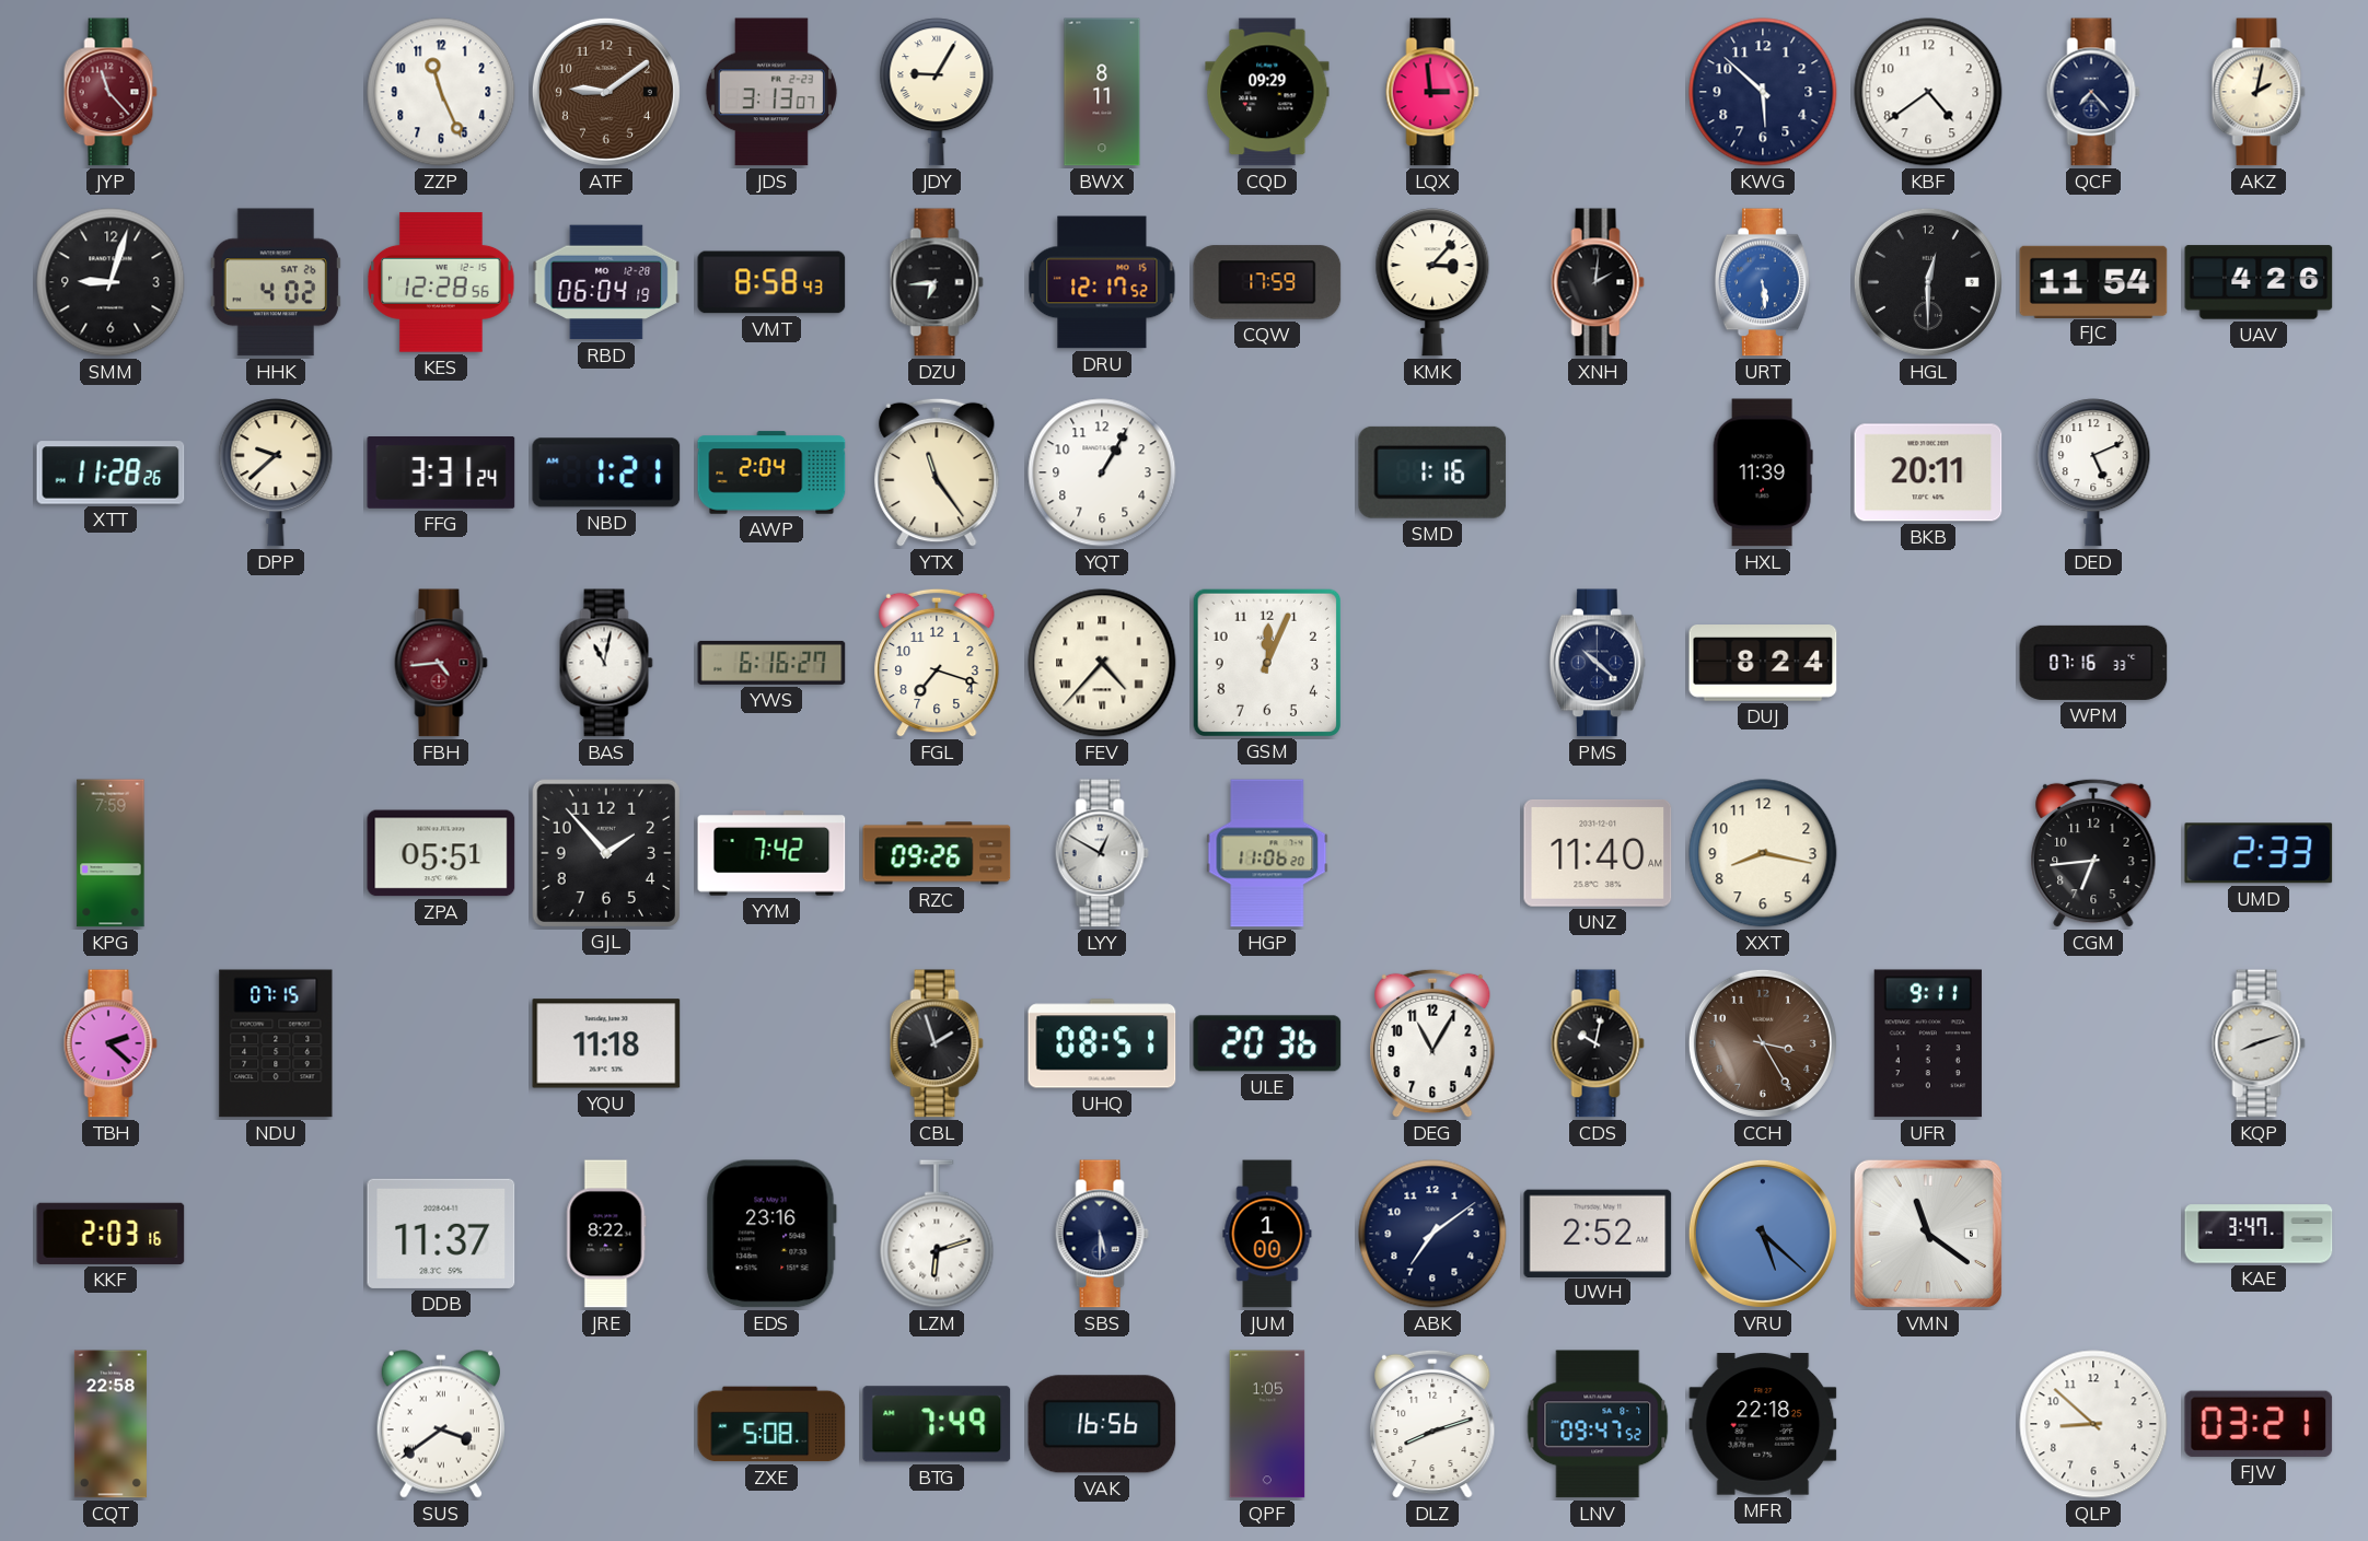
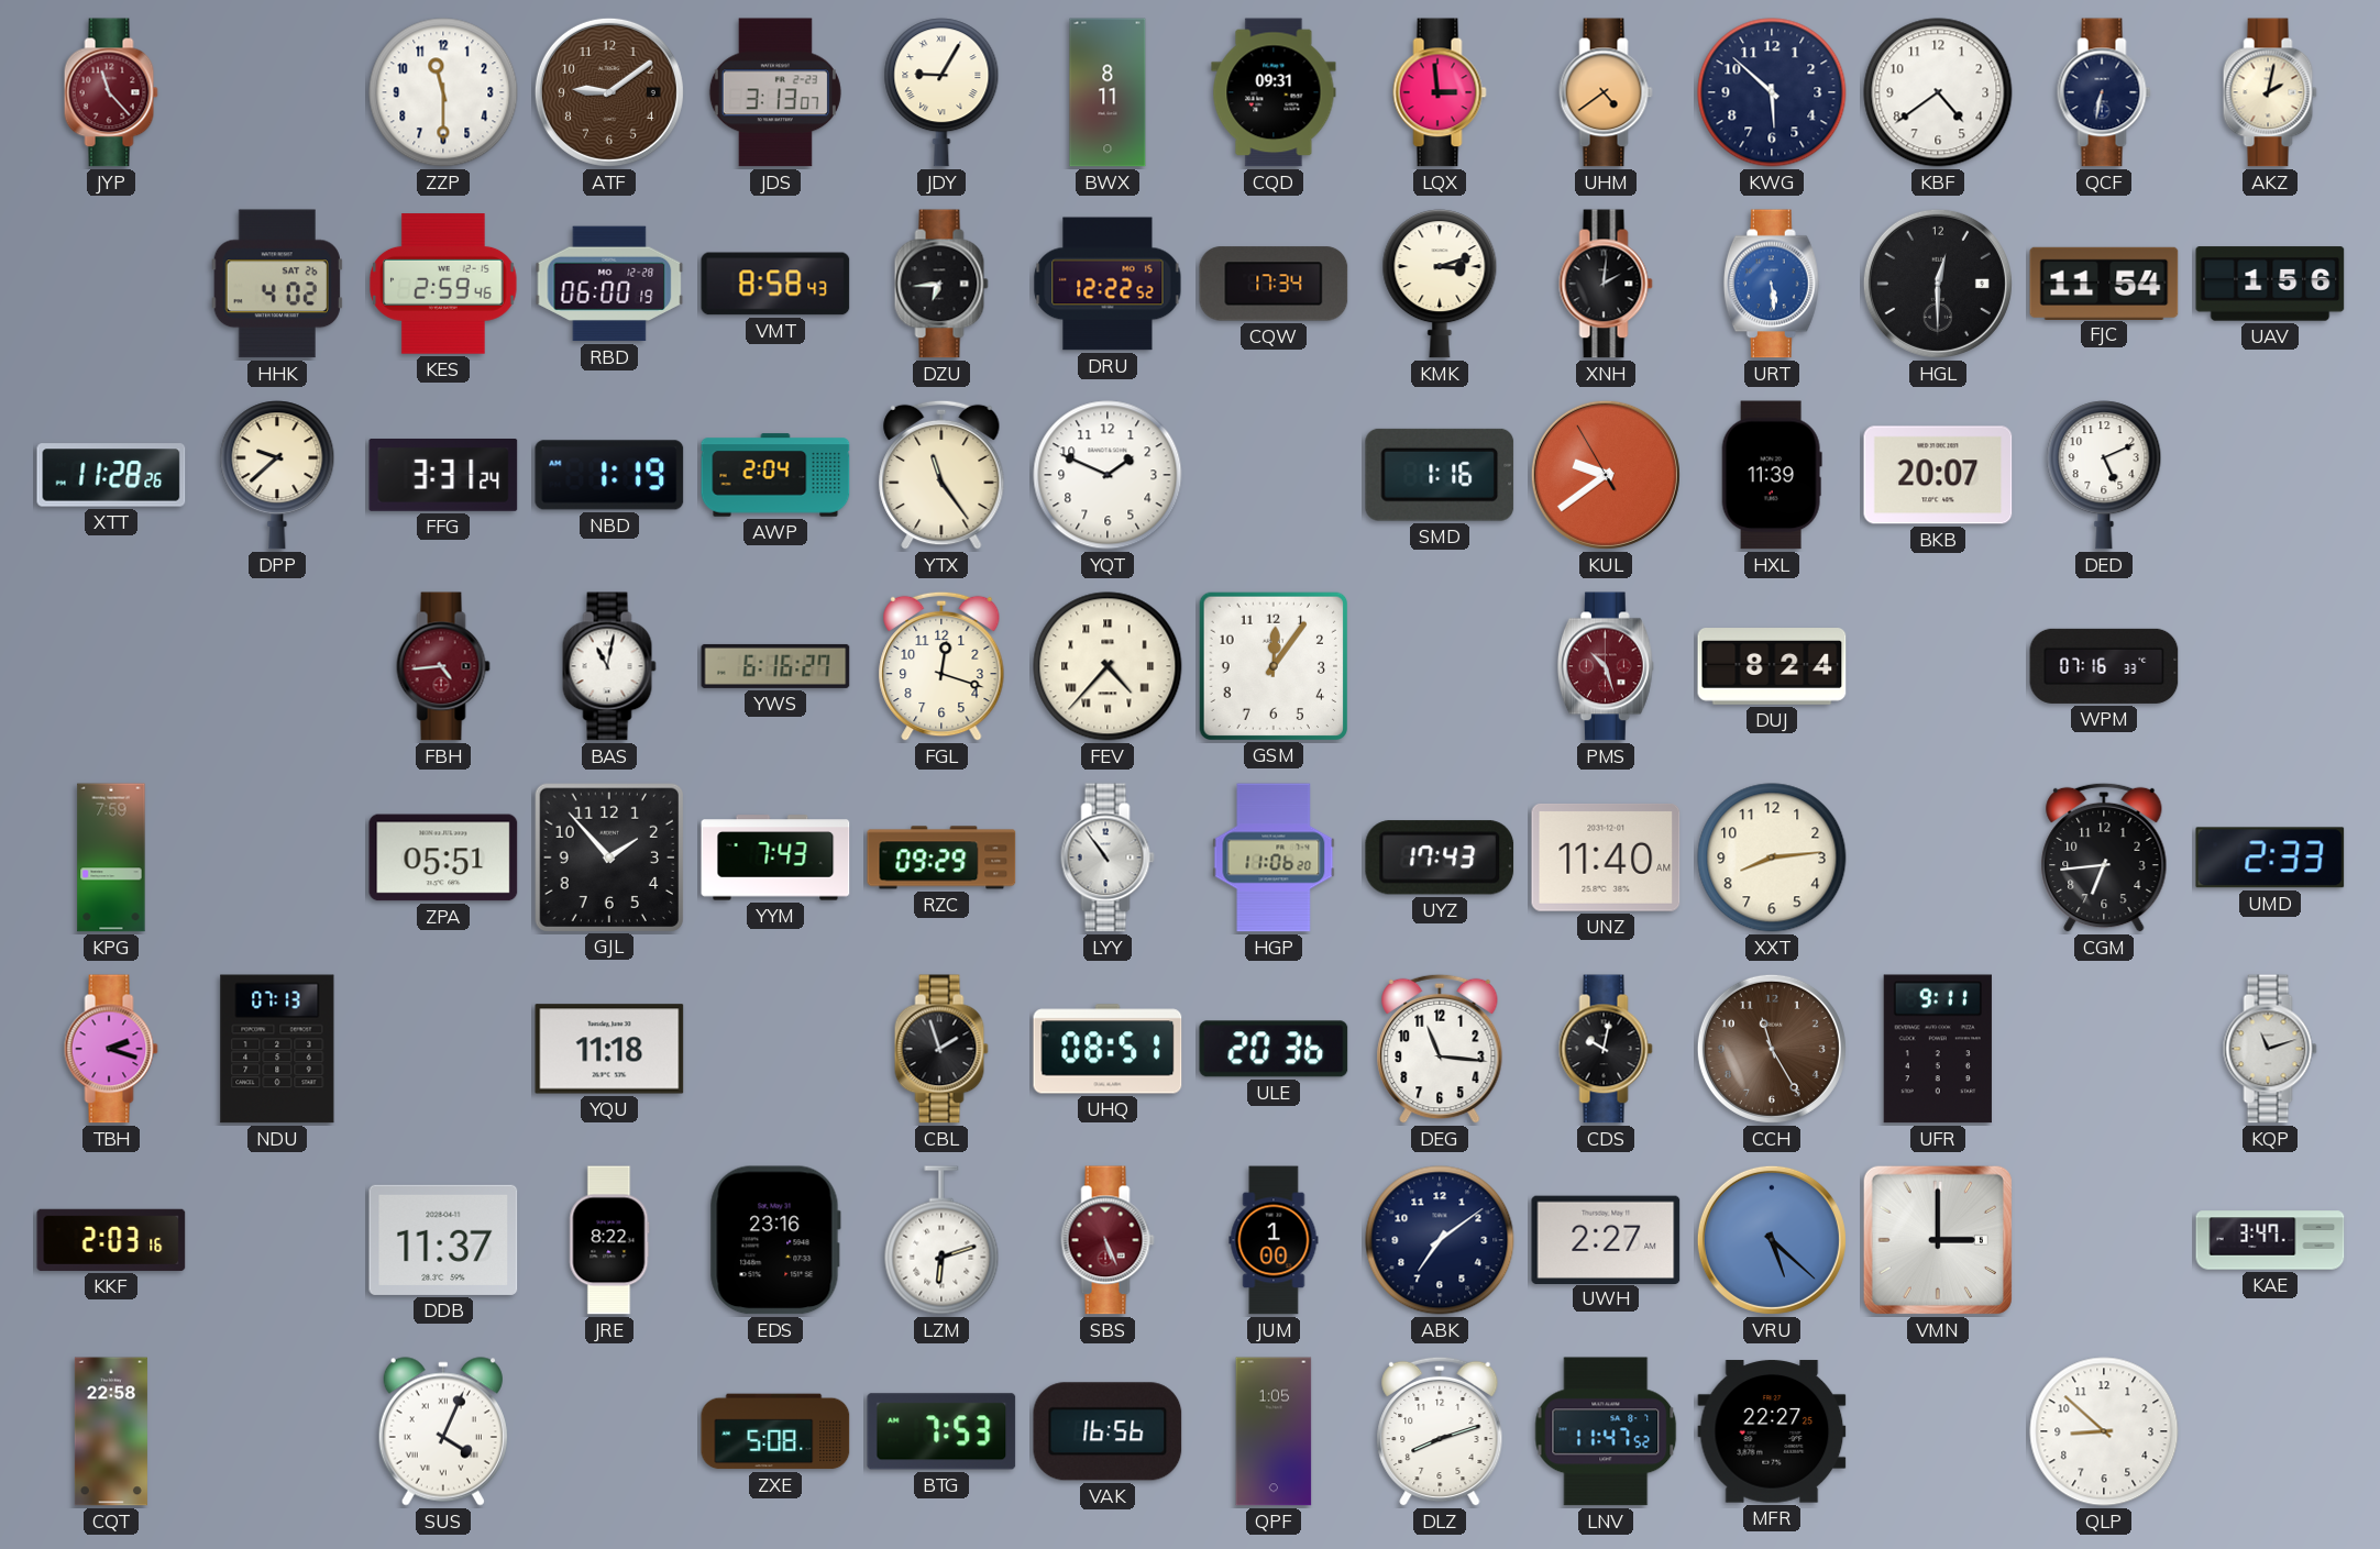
ZZP: 11:26 -> 11:30 (443, 92)
CQD: 09:29 -> 09:31 (1274, 92)
UHM: none -> 4:39 (1606, 92)
QCF: 7:23 -> 6:32 (2104, 92)
SMM: 9:03 -> none (111, 282)
KES: 12:28 -> 2:59 (443, 284)
RBD: 06:04 -> 06:00 (609, 284)
DRU: 12:17 -> 12:22 (1108, 284)
CQW: 17:59 -> 17:34 (1274, 284)
KMK: 3:07 -> 3:12 (1440, 284)
UAV: 4:26 -> 1:56 (2270, 284)
NBD: 1:21 -> 1:19 (609, 475)
YQT: 1:05 -> 1:49 (1108, 475)
KUL: none -> 9:38 (1606, 475)
BKB: 20:11 -> 20:07 (1938, 475)
FGL: 7:18 -> 12:18 (941, 666)
GSM: 12:04 -> 12:06 (1272, 665)
PMS: 10:22 -> 10:27 (1606, 666)
PMS dial: navy -> burgundy (1606, 666)
YYM: 7:42 -> 7:43 (775, 858)
RZC: 09:26 -> 09:29 (941, 858)
LYY: 12:50 -> 10:54 (1108, 858)
UYZ: none -> 17:43 (1440, 858)
XXT: 8:17 -> 8:14 (1772, 858)
TBH: 2:22 -> 2:18 (111, 1049)
NDU: 07:15 -> 07:13 (277, 1049)
DEG: 11:05 -> 11:16 (1440, 1049)
CCH: 3:25 -> 11:25 (1772, 1049)
KQP: 8:12 -> 11:12 (2270, 1049)
SBS: 5:30 -> 5:26 (1108, 1240)
SBS dial: navy -> burgundy (1108, 1240)
UWH: 2:52 -> 2:27 (1606, 1239)
VMN: 11:21 -> 3:00 (1938, 1240)
SUS: 3:39 -> 4:04 (443, 1431)
BTG: 7:49 -> 7:53 (941, 1431)
LNV: 09:47 -> 11:47 (1606, 1431)
MFR: 22:18 -> 22:27 (1772, 1431)
FJW: 03:21 -> none (2259, 1424)
